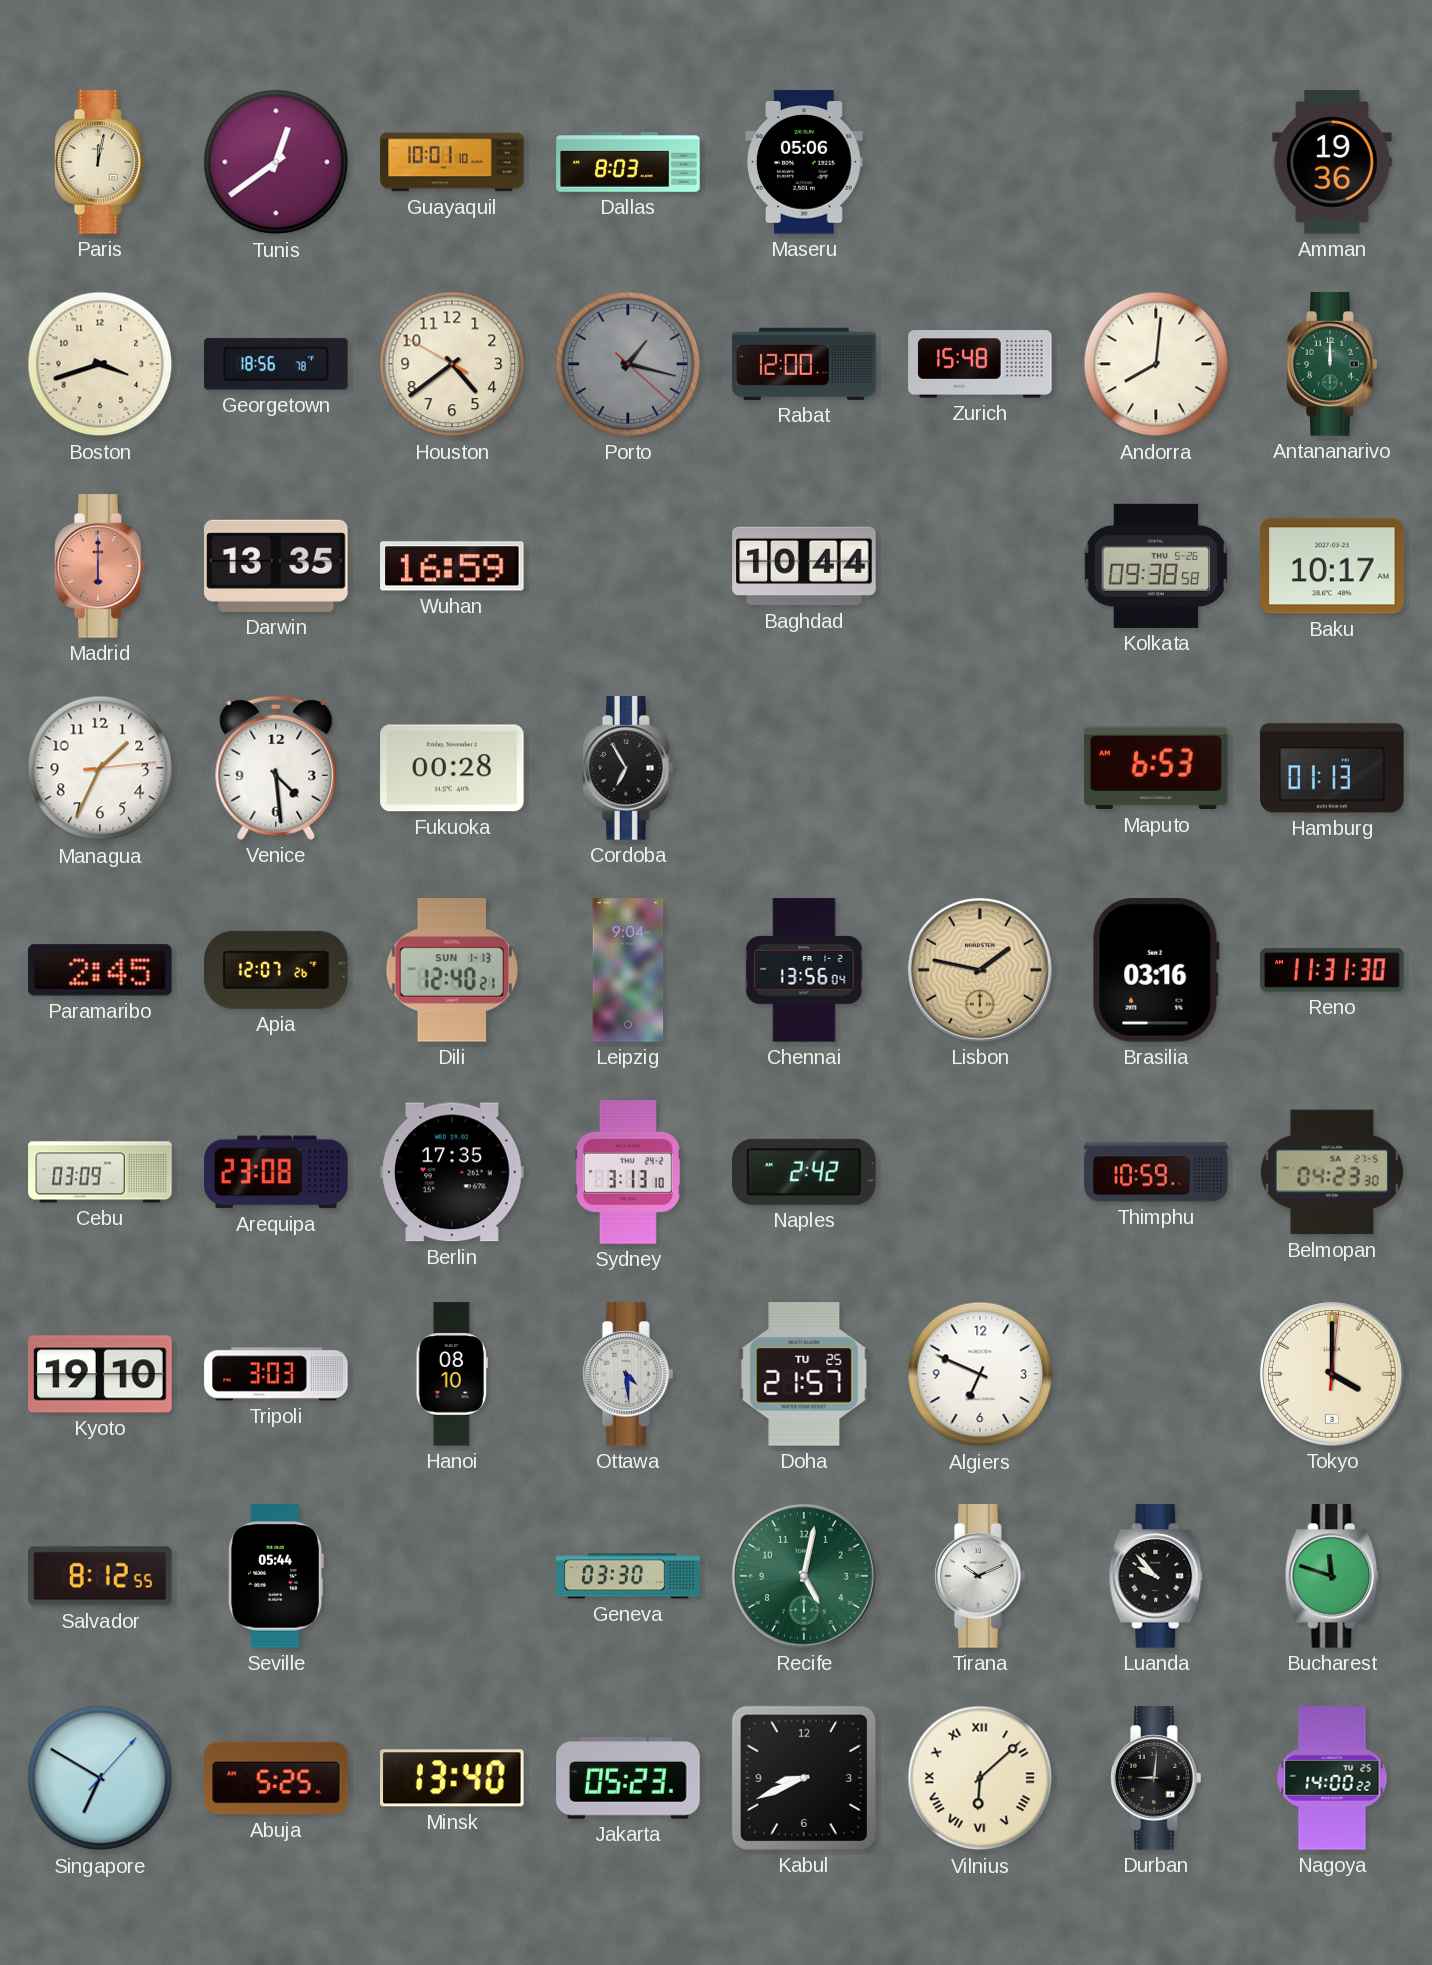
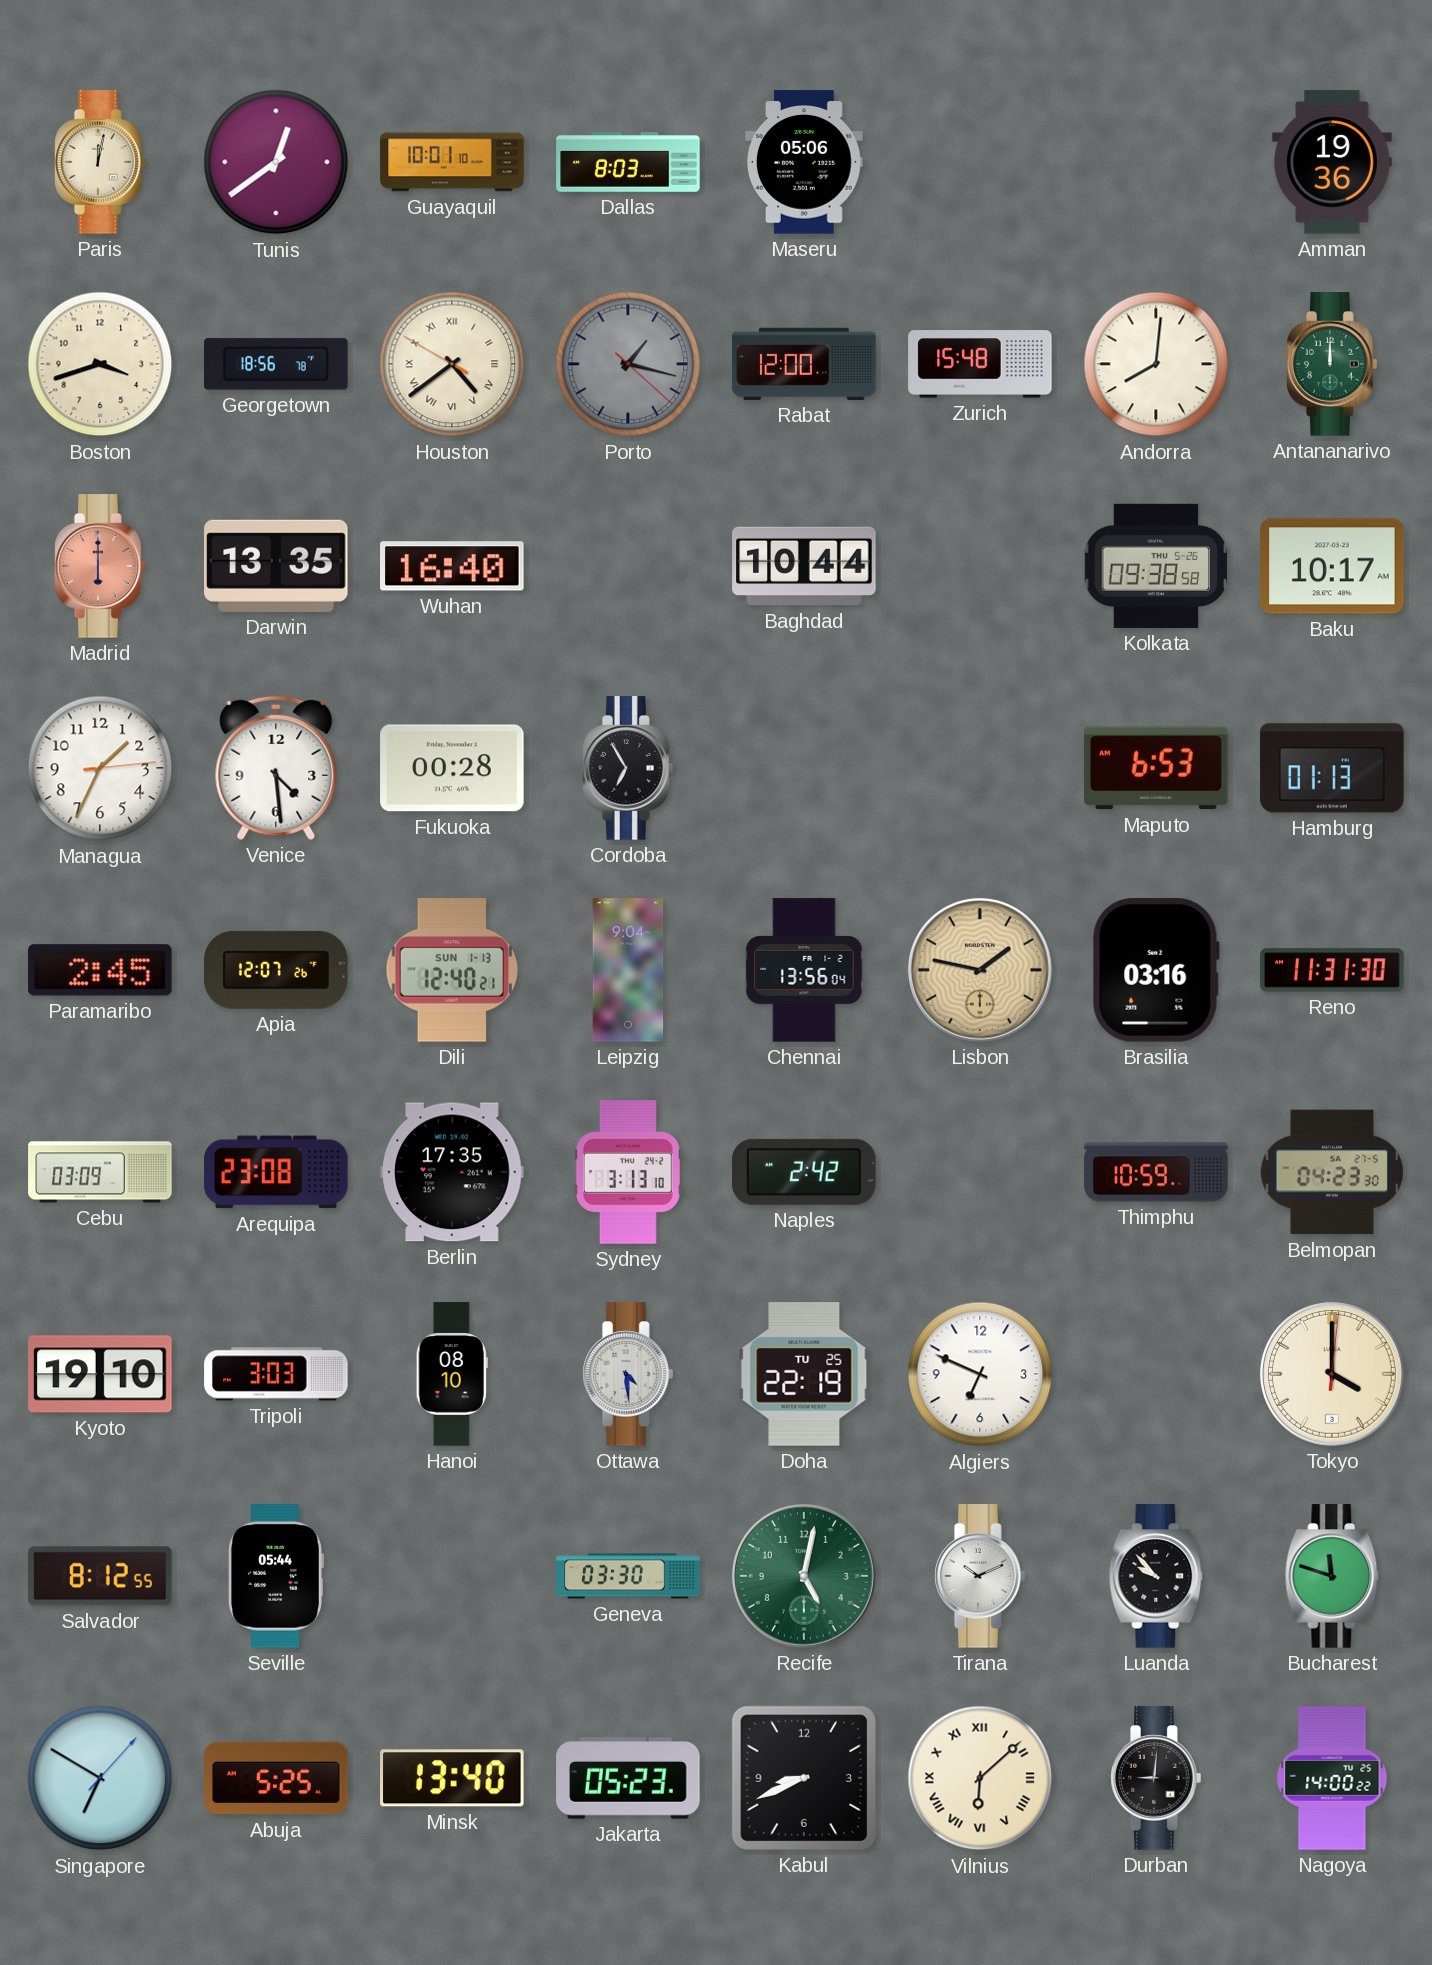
Houston numerals: Arabic -> Roman (452, 364)
Wuhan: 16:59 -> 16:40 (452, 566)
Doha: 21:57 -> 22:19 (804, 1375)
